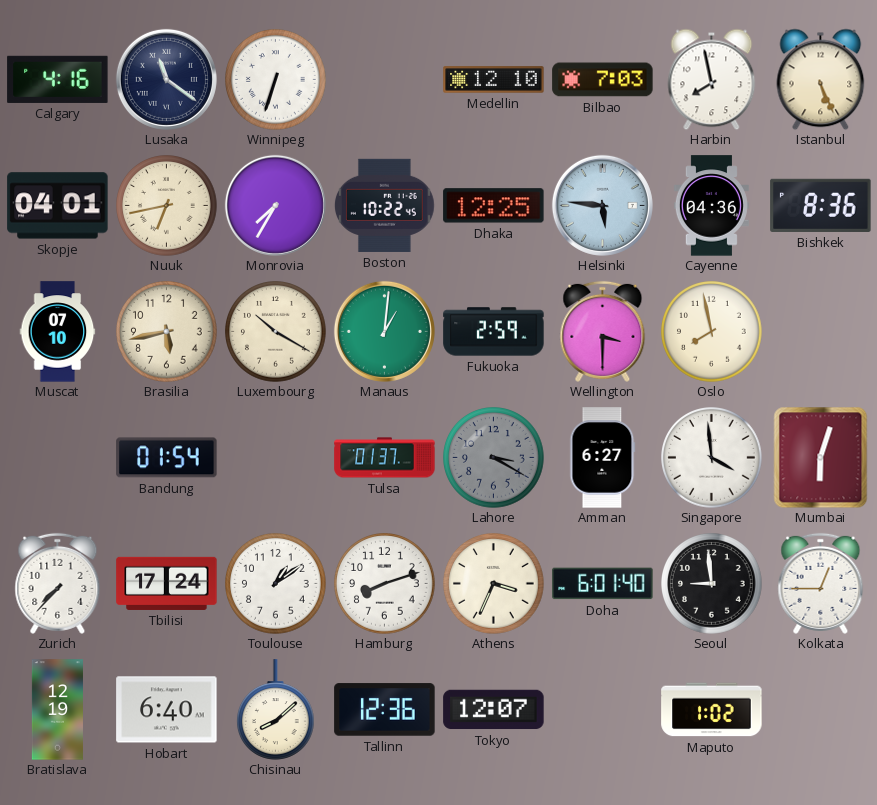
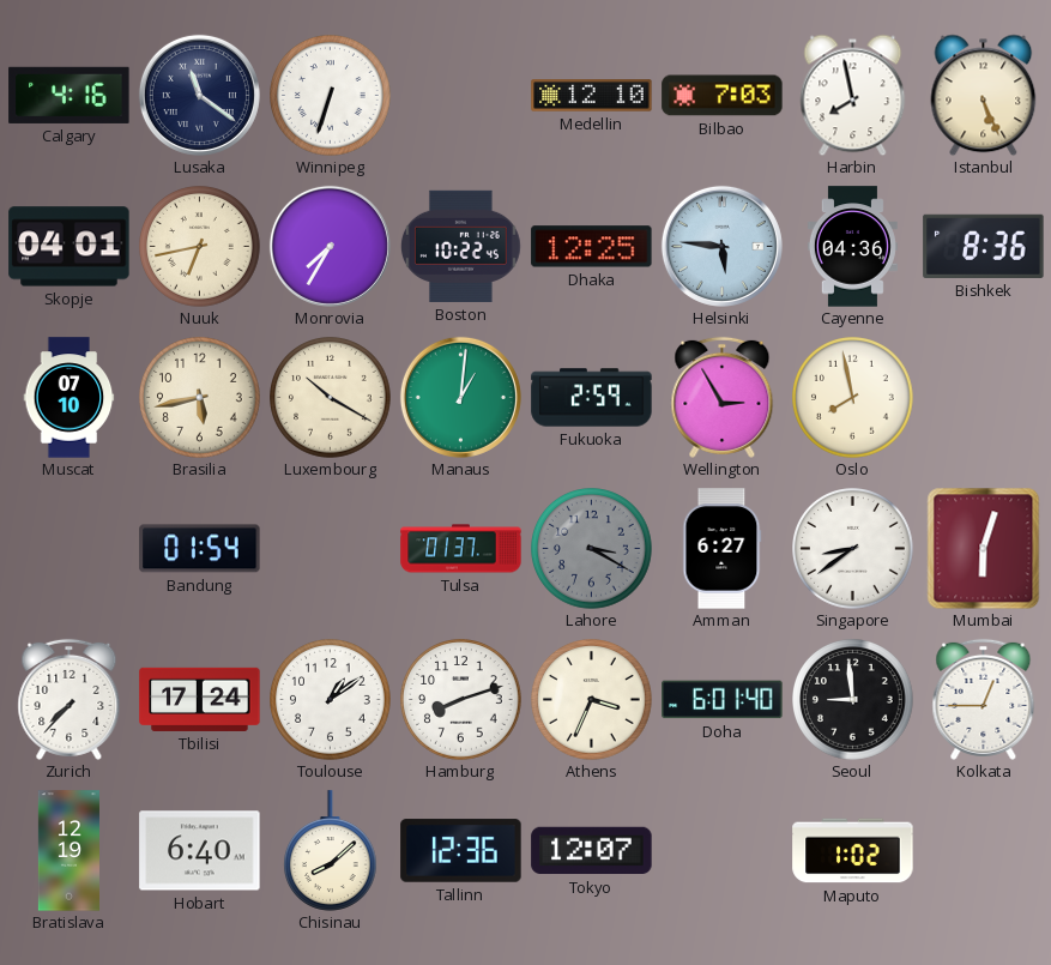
Wellington: 3:30 -> 2:55 (723, 397)
Singapore: 3:59 -> 8:39 (853, 549)
